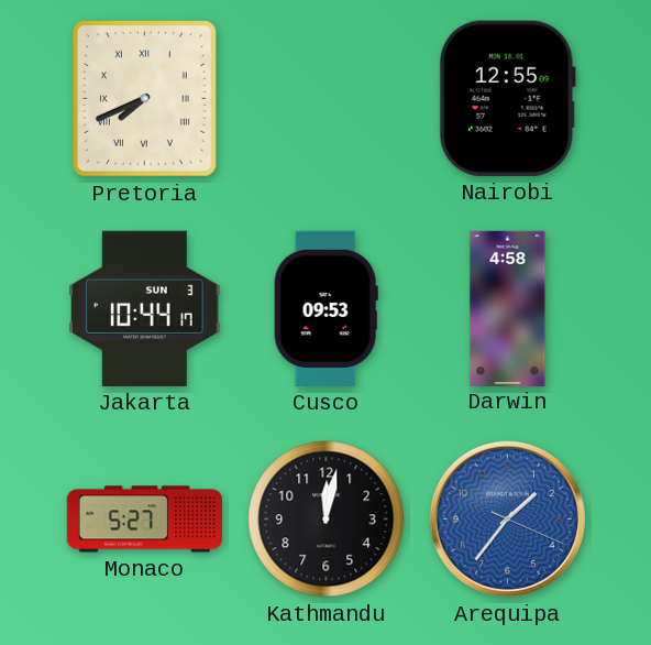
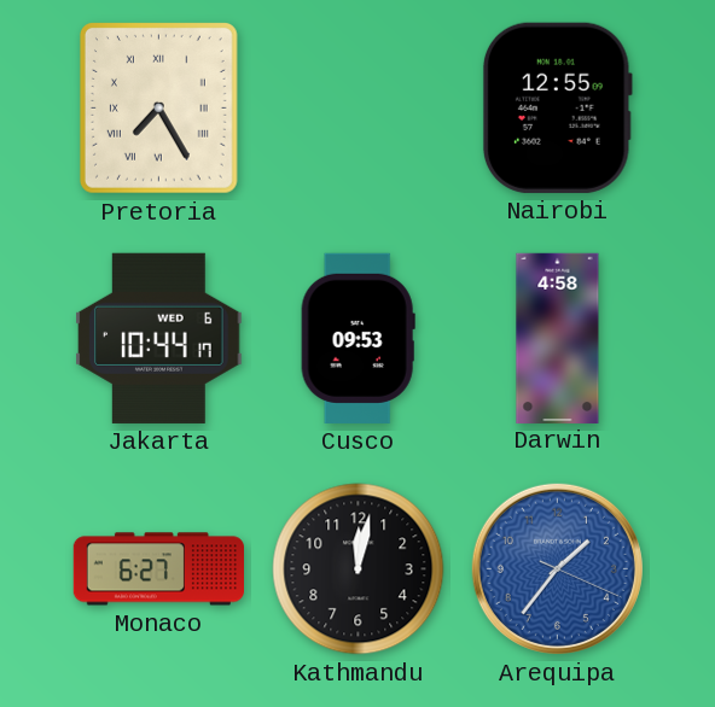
Pretoria: 7:41 -> 7:25 (158, 107)
Jakarta date: SUN 3 -> WED 6 (159, 338)
Monaco: 5:27 -> 6:27 (158, 569)
